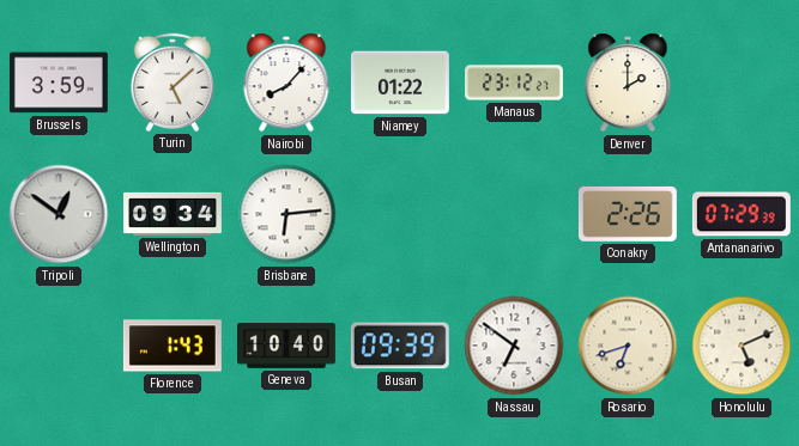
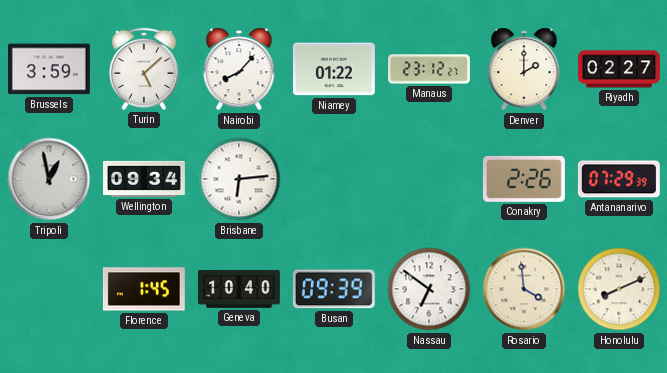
Riyadh: none -> 02:27 (619, 69)
Tripoli: 12:51 -> 12:58 (49, 179)
Florence: 1:43 -> 1:45 (144, 289)
Rosario: 6:42 -> 3:59 (524, 289)
Honolulu: 5:11 -> 8:11 (619, 289)
